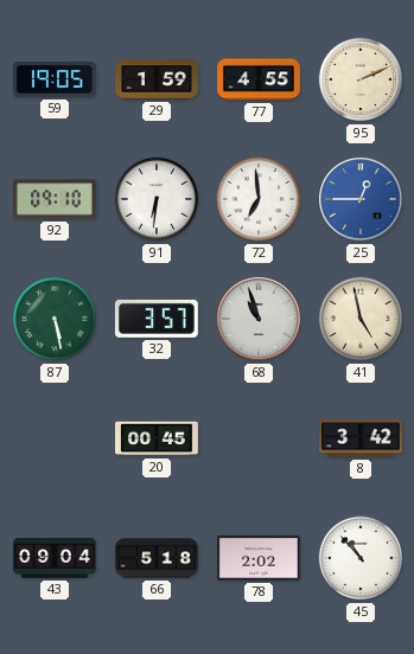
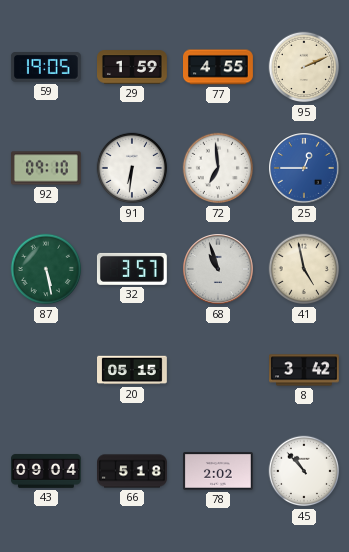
20: 00:45 -> 05:15 (133, 370)
